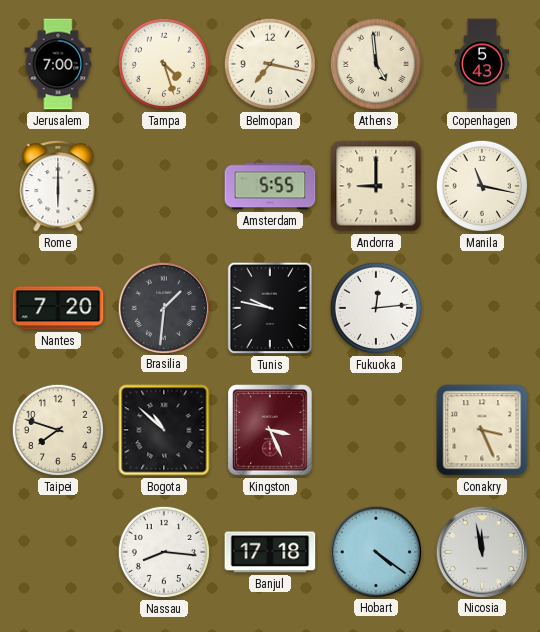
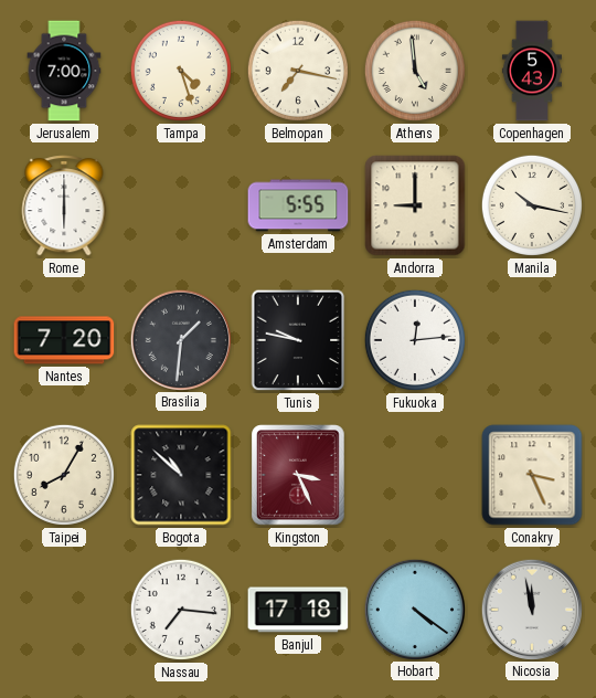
Manila: 11:17 -> 10:17 (532, 205)
Taipei: 7:48 -> 8:05 (64, 475)
Nassau: 8:16 -> 7:16 (181, 610)
